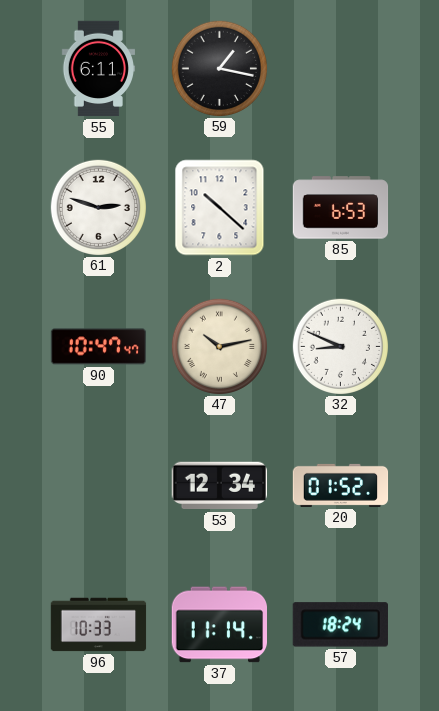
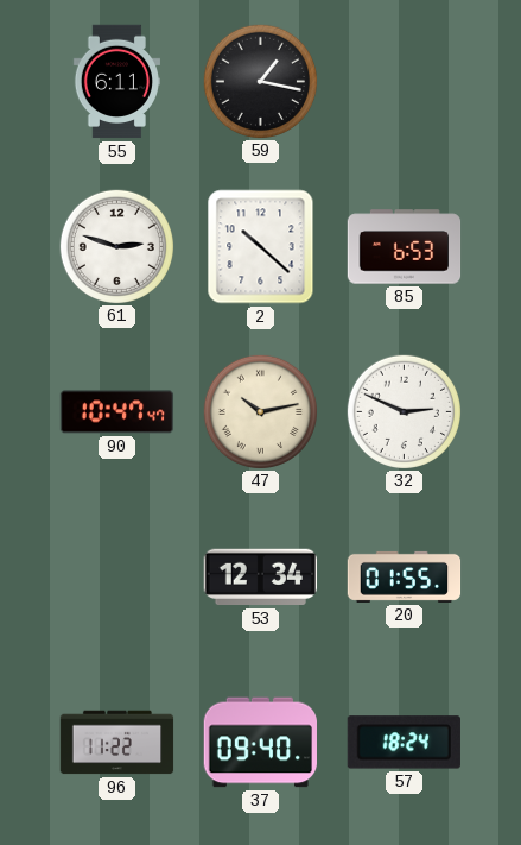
32: 8:49 -> 2:49 (404, 411)
20: 01:52 -> 01:55 (405, 576)
96: 10:33 -> 11:22 (117, 743)
37: 11:14 -> 09:40 (261, 743)
